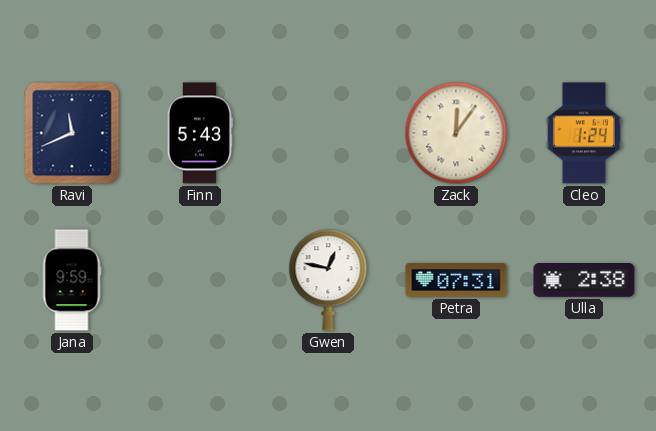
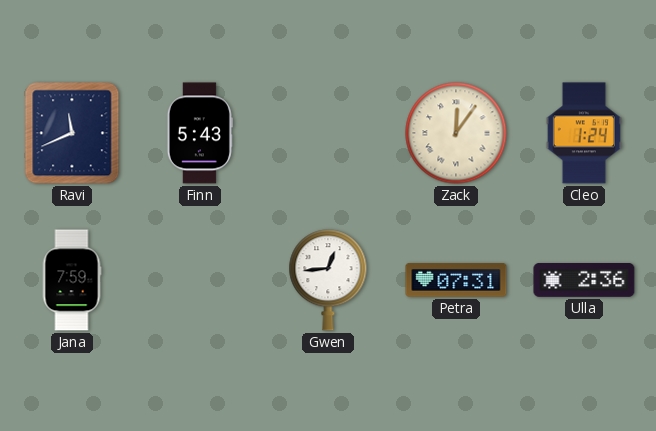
Jana: 9:59 -> 7:59 (72, 280)
Gwen: 12:47 -> 12:44 (328, 280)
Ulla: 2:38 -> 2:36 (584, 281)
